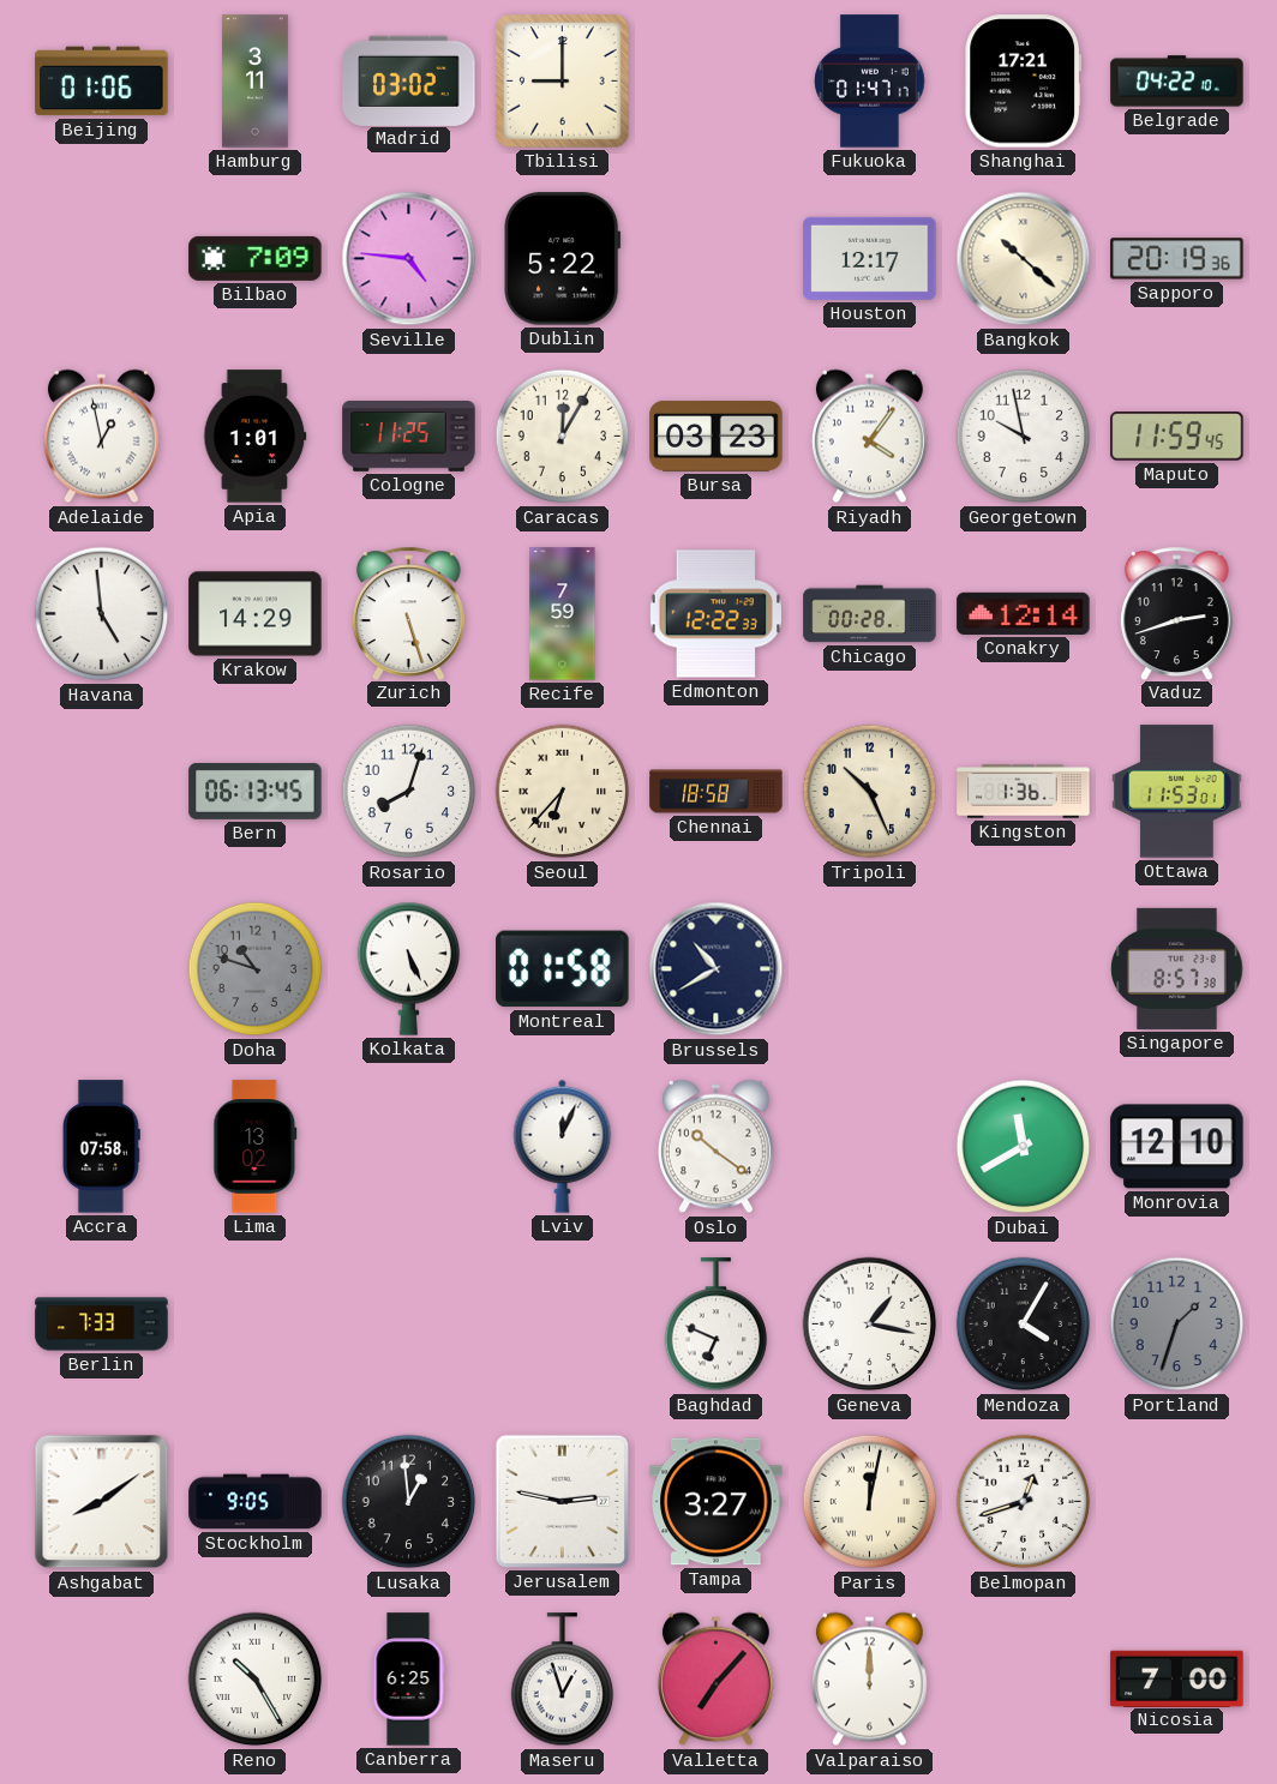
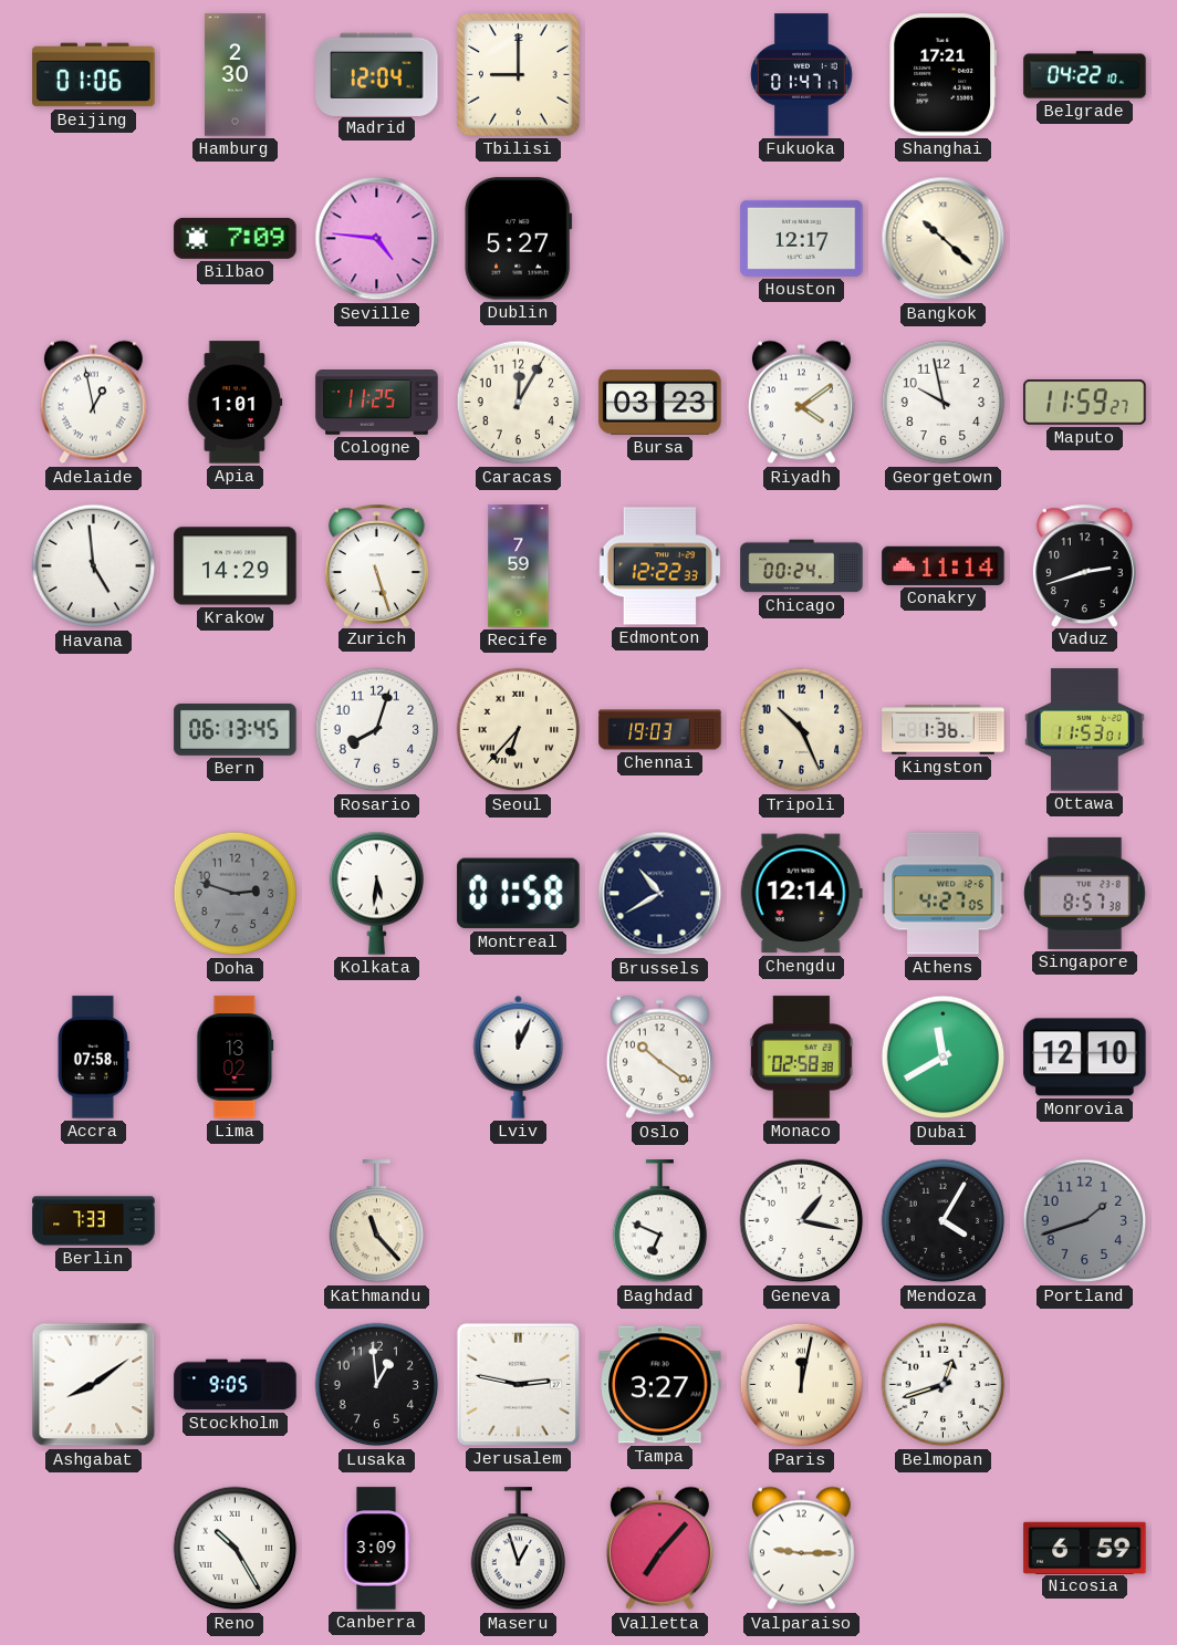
Hamburg: 3:11 -> 2:30 (235, 75)
Madrid: 03:02 -> 12:04 (377, 74)
Dublin: 5:22 -> 5:27 (519, 239)
Sapporo: 20:19 -> none (1177, 259)
Riyadh: 4:06 -> 4:09 (801, 403)
Maputo: 11:59:45 -> 11:59:27 (1085, 403)
Chicago: 00:28 -> 00:24 (802, 566)
Conakry: 12:14 -> 11:14 (944, 565)
Chennai: 18:58 -> 19:03 (660, 730)
Doha: 10:48 -> 2:48 (236, 894)
Kolkata: 5:26 -> 5:31 (377, 893)
Chengdu: none -> 12:14 (801, 894)
Athens: none -> 4:27 (944, 894)
Monaco: none -> 02:58 (801, 1058)
Kathmandu: none -> 11:23 (377, 1221)
Portland: 1:33 -> 1:42 (1085, 1221)
Canberra: 6:25 -> 3:09 (376, 1549)
Valparaiso: 12:00 -> 9:15 (801, 1549)
Nicosia: 7:00 -> 6:59 (1085, 1548)
